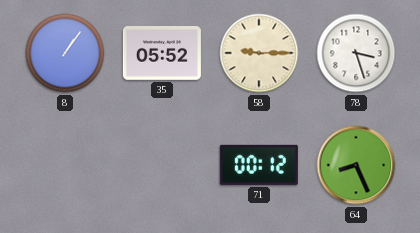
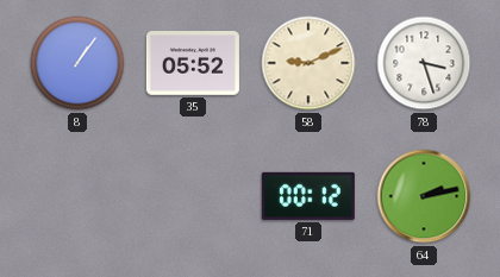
58: 9:15 -> 9:11 (308, 63)
64: 8:26 -> 2:13 (424, 196)
